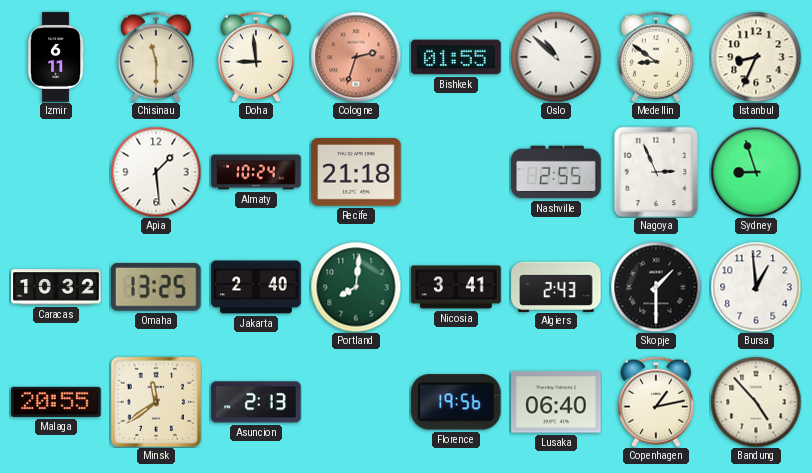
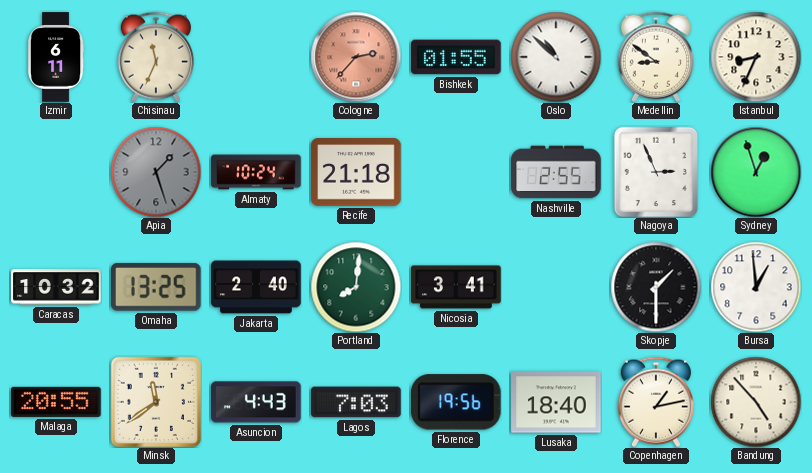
Chisinau: 11:30 -> 11:34 (156, 57)
Doha: 8:59 -> none (256, 57)
Cologne: 2:33 -> 2:37 (356, 57)
Apia: 1:29 -> 1:27 (156, 172)
Apia dial: white -> grey (156, 172)
Sydney: 8:57 -> 12:57 (756, 172)
Algiers: 2:43 -> none (556, 286)
Asuncion: 2:13 -> 4:43 (256, 402)
Lagos: none -> 7:03 (356, 402)
Lusaka: 06:40 -> 18:40 (556, 402)
